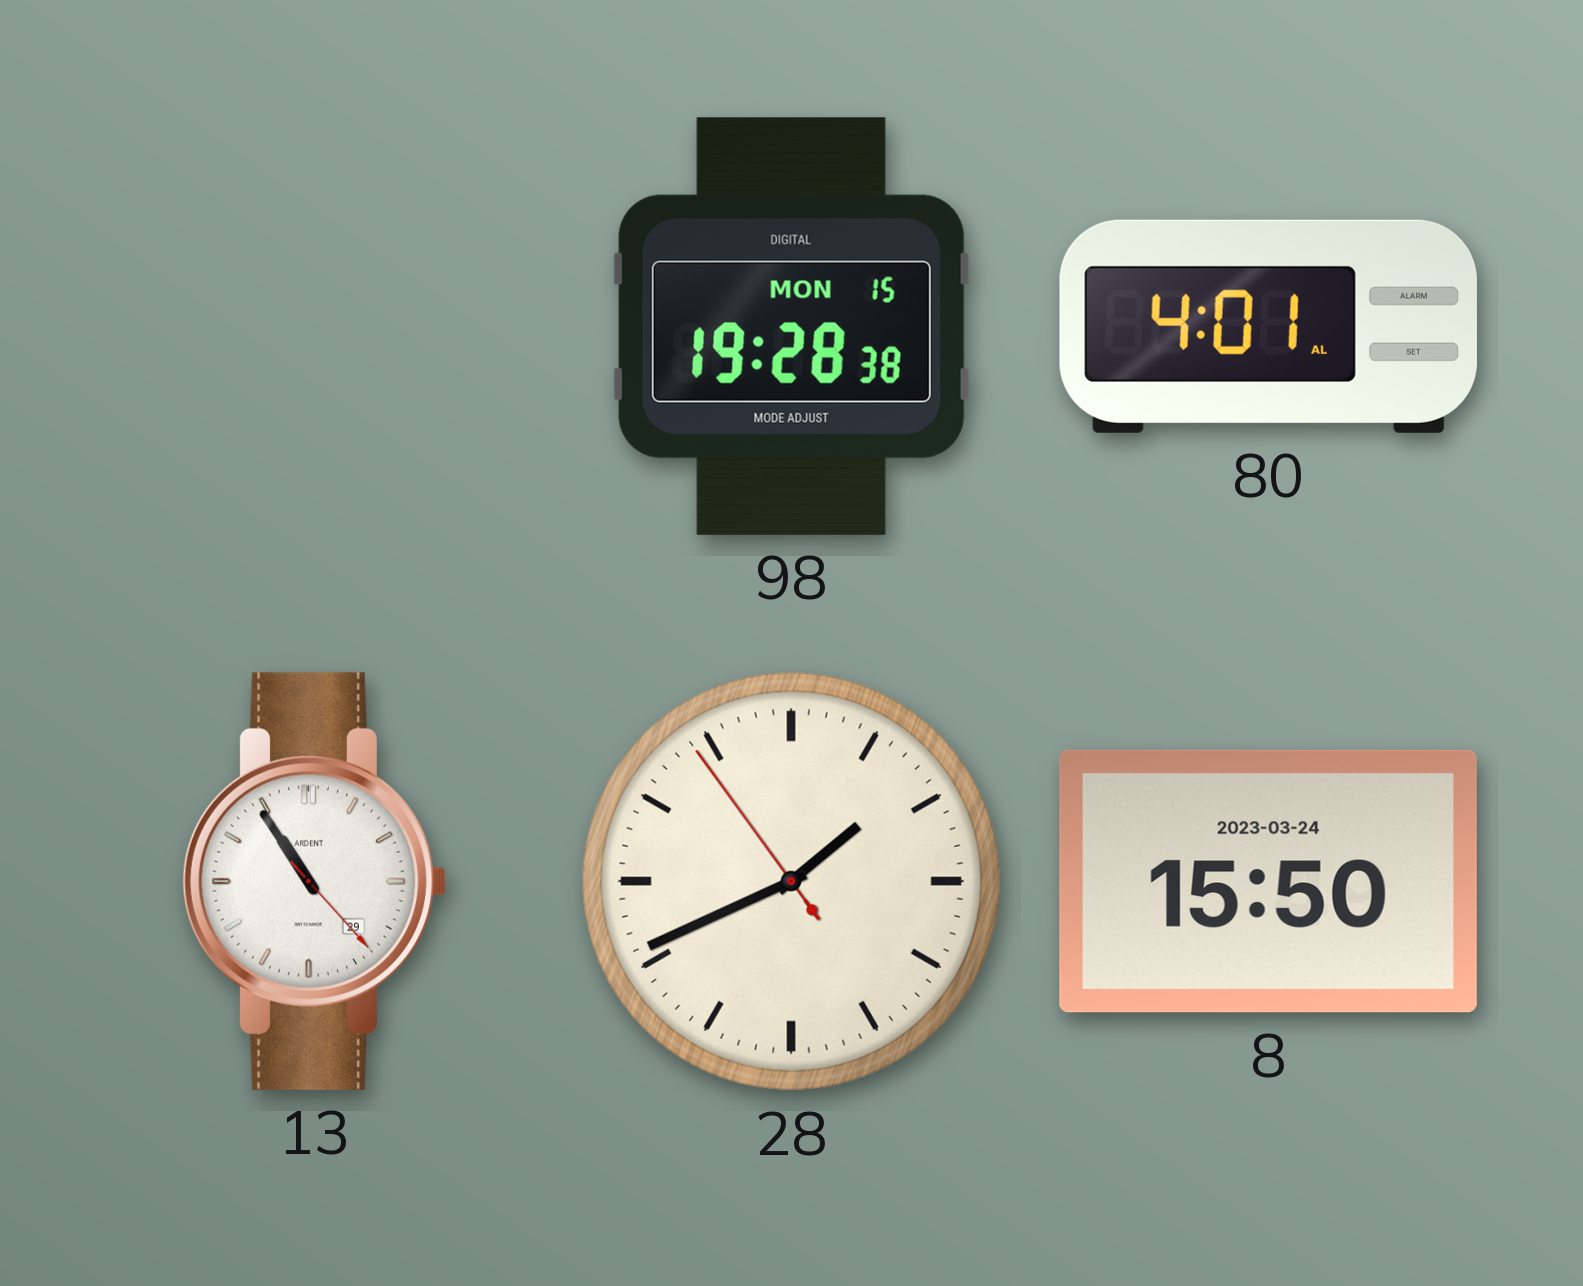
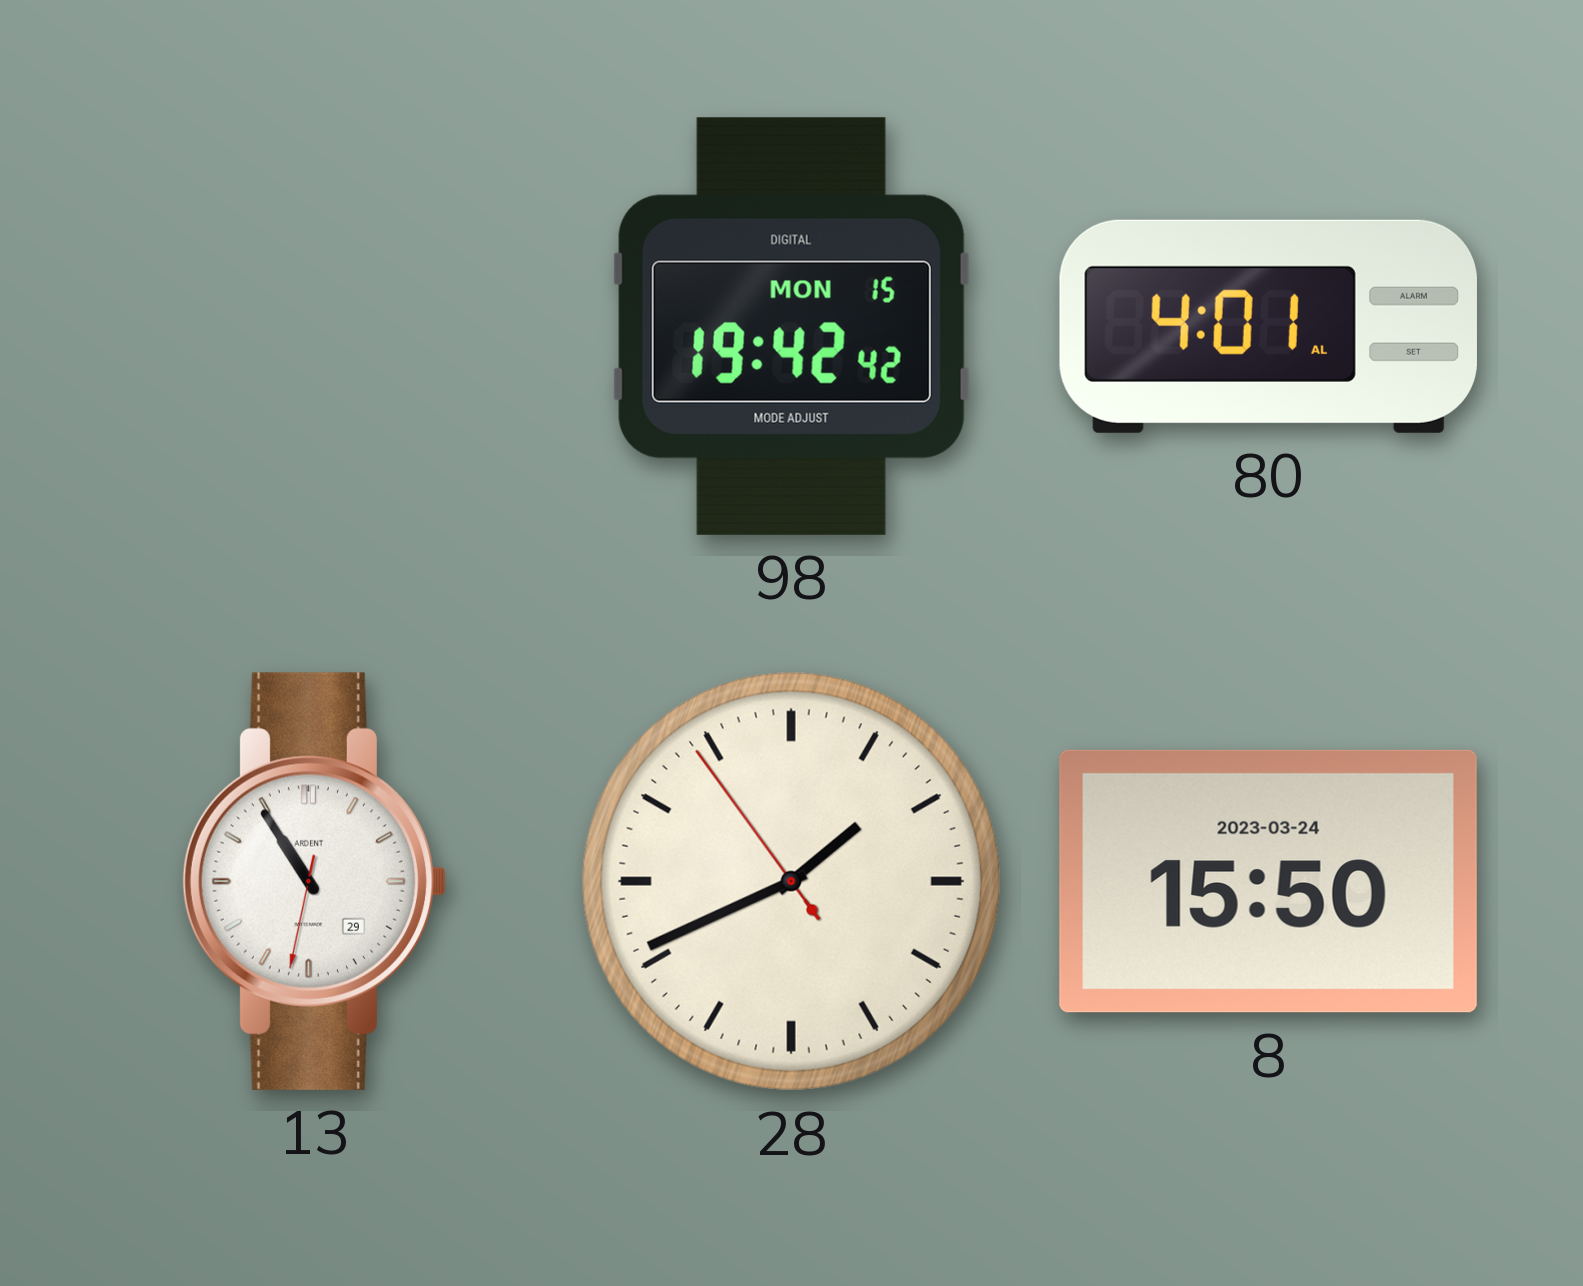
98: 19:28 -> 19:42 (791, 326)
13: 10:54:23 -> 10:54:32 (315, 881)
